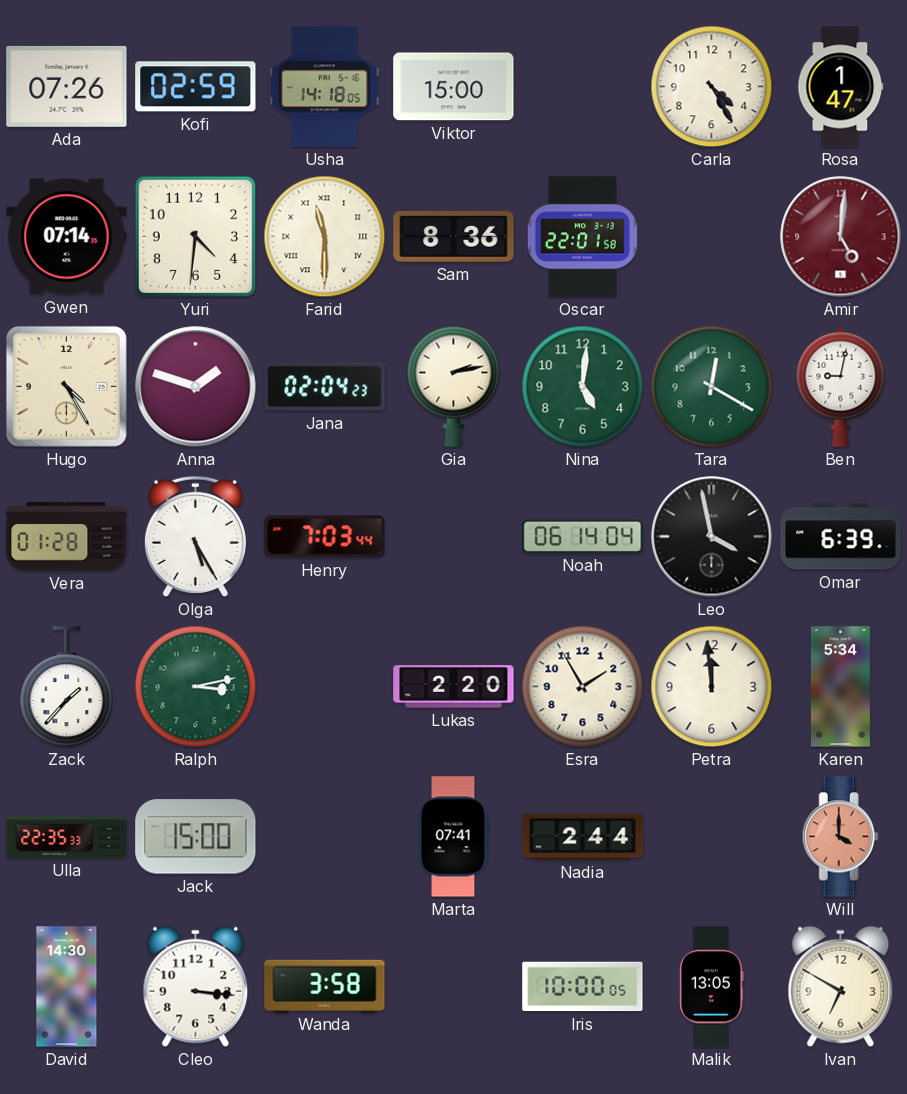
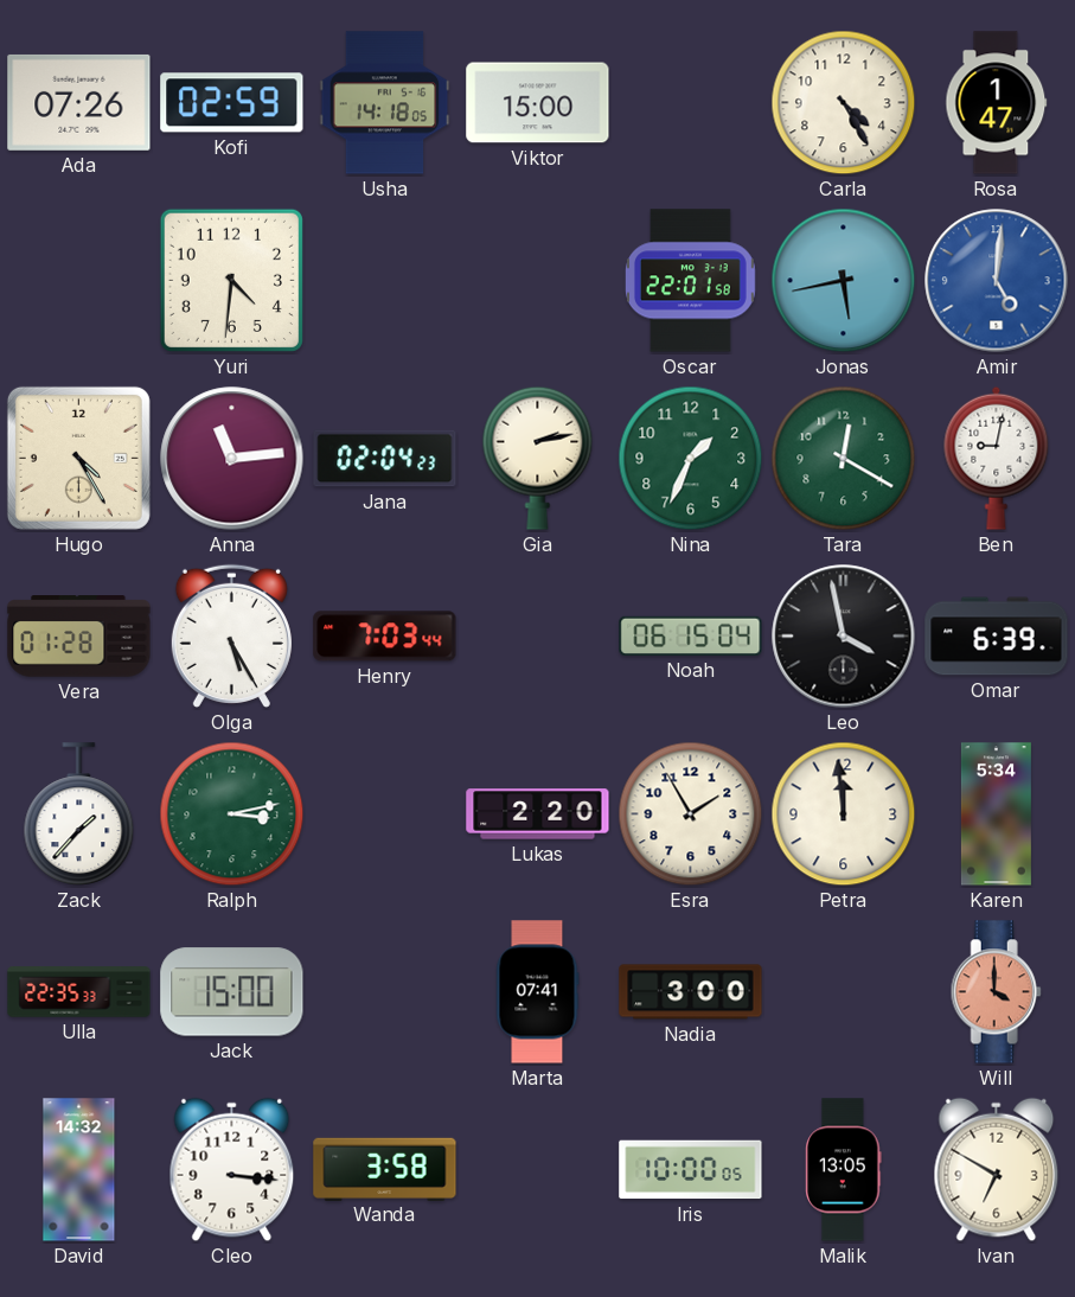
Gwen: 07:14 -> none (67, 237)
Farid: 11:30 -> none (325, 237)
Sam: 8:36 -> none (454, 237)
Jonas: none -> 5:43 (844, 281)
Amir dial: burgundy -> blue (997, 281)
Anna: 1:48 -> 11:14 (232, 459)
Nina: 5:01 -> 1:34 (691, 459)
Noah: 06:14 -> 06:15 (691, 635)
Nadia: 2:44 -> 3:00 (691, 992)
David: 14:30 -> 14:32 (79, 1170)
